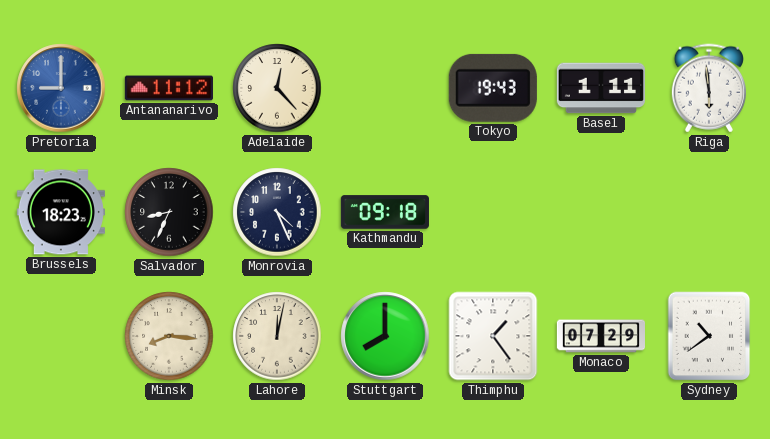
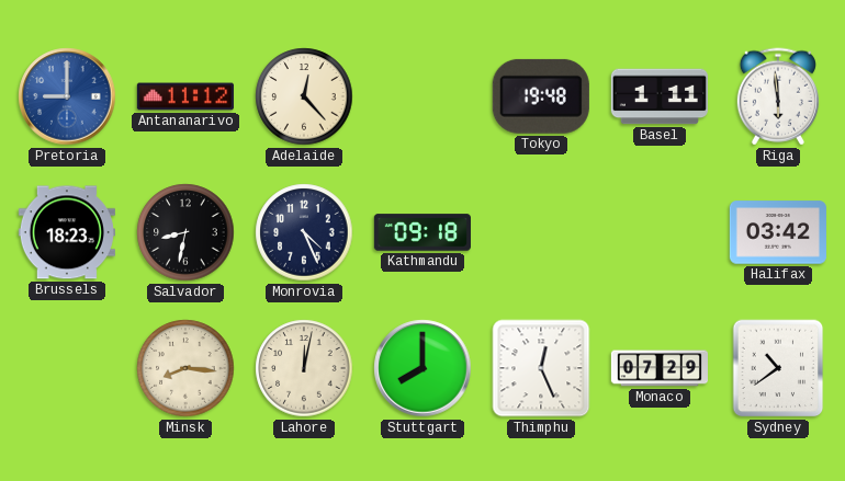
Tokyo: 19:43 -> 19:48 (541, 96)
Salvador: 8:34 -> 8:32 (185, 232)
Halifax: none -> 03:42 (778, 232)
Thimphu: 1:24 -> 12:26 (541, 368)
